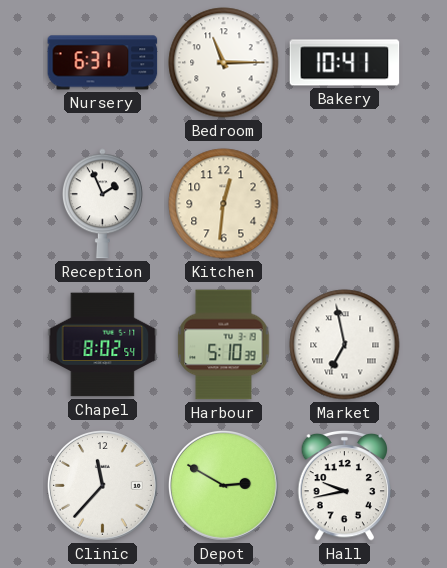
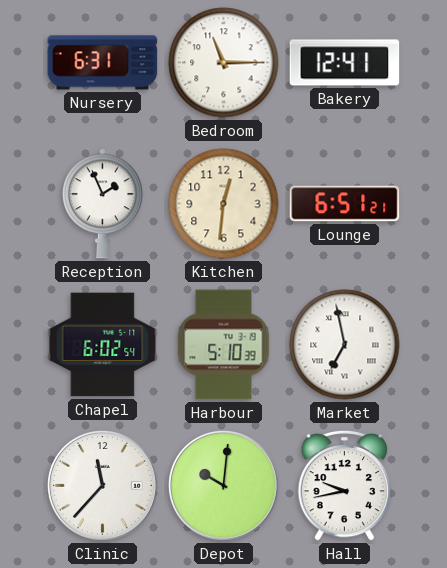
Bakery: 10:41 -> 12:41 (345, 63)
Lounge: none -> 6:51 (345, 204)
Chapel: 8:02 -> 6:02 (103, 345)
Depot: 2:50 -> 10:01 (223, 485)
